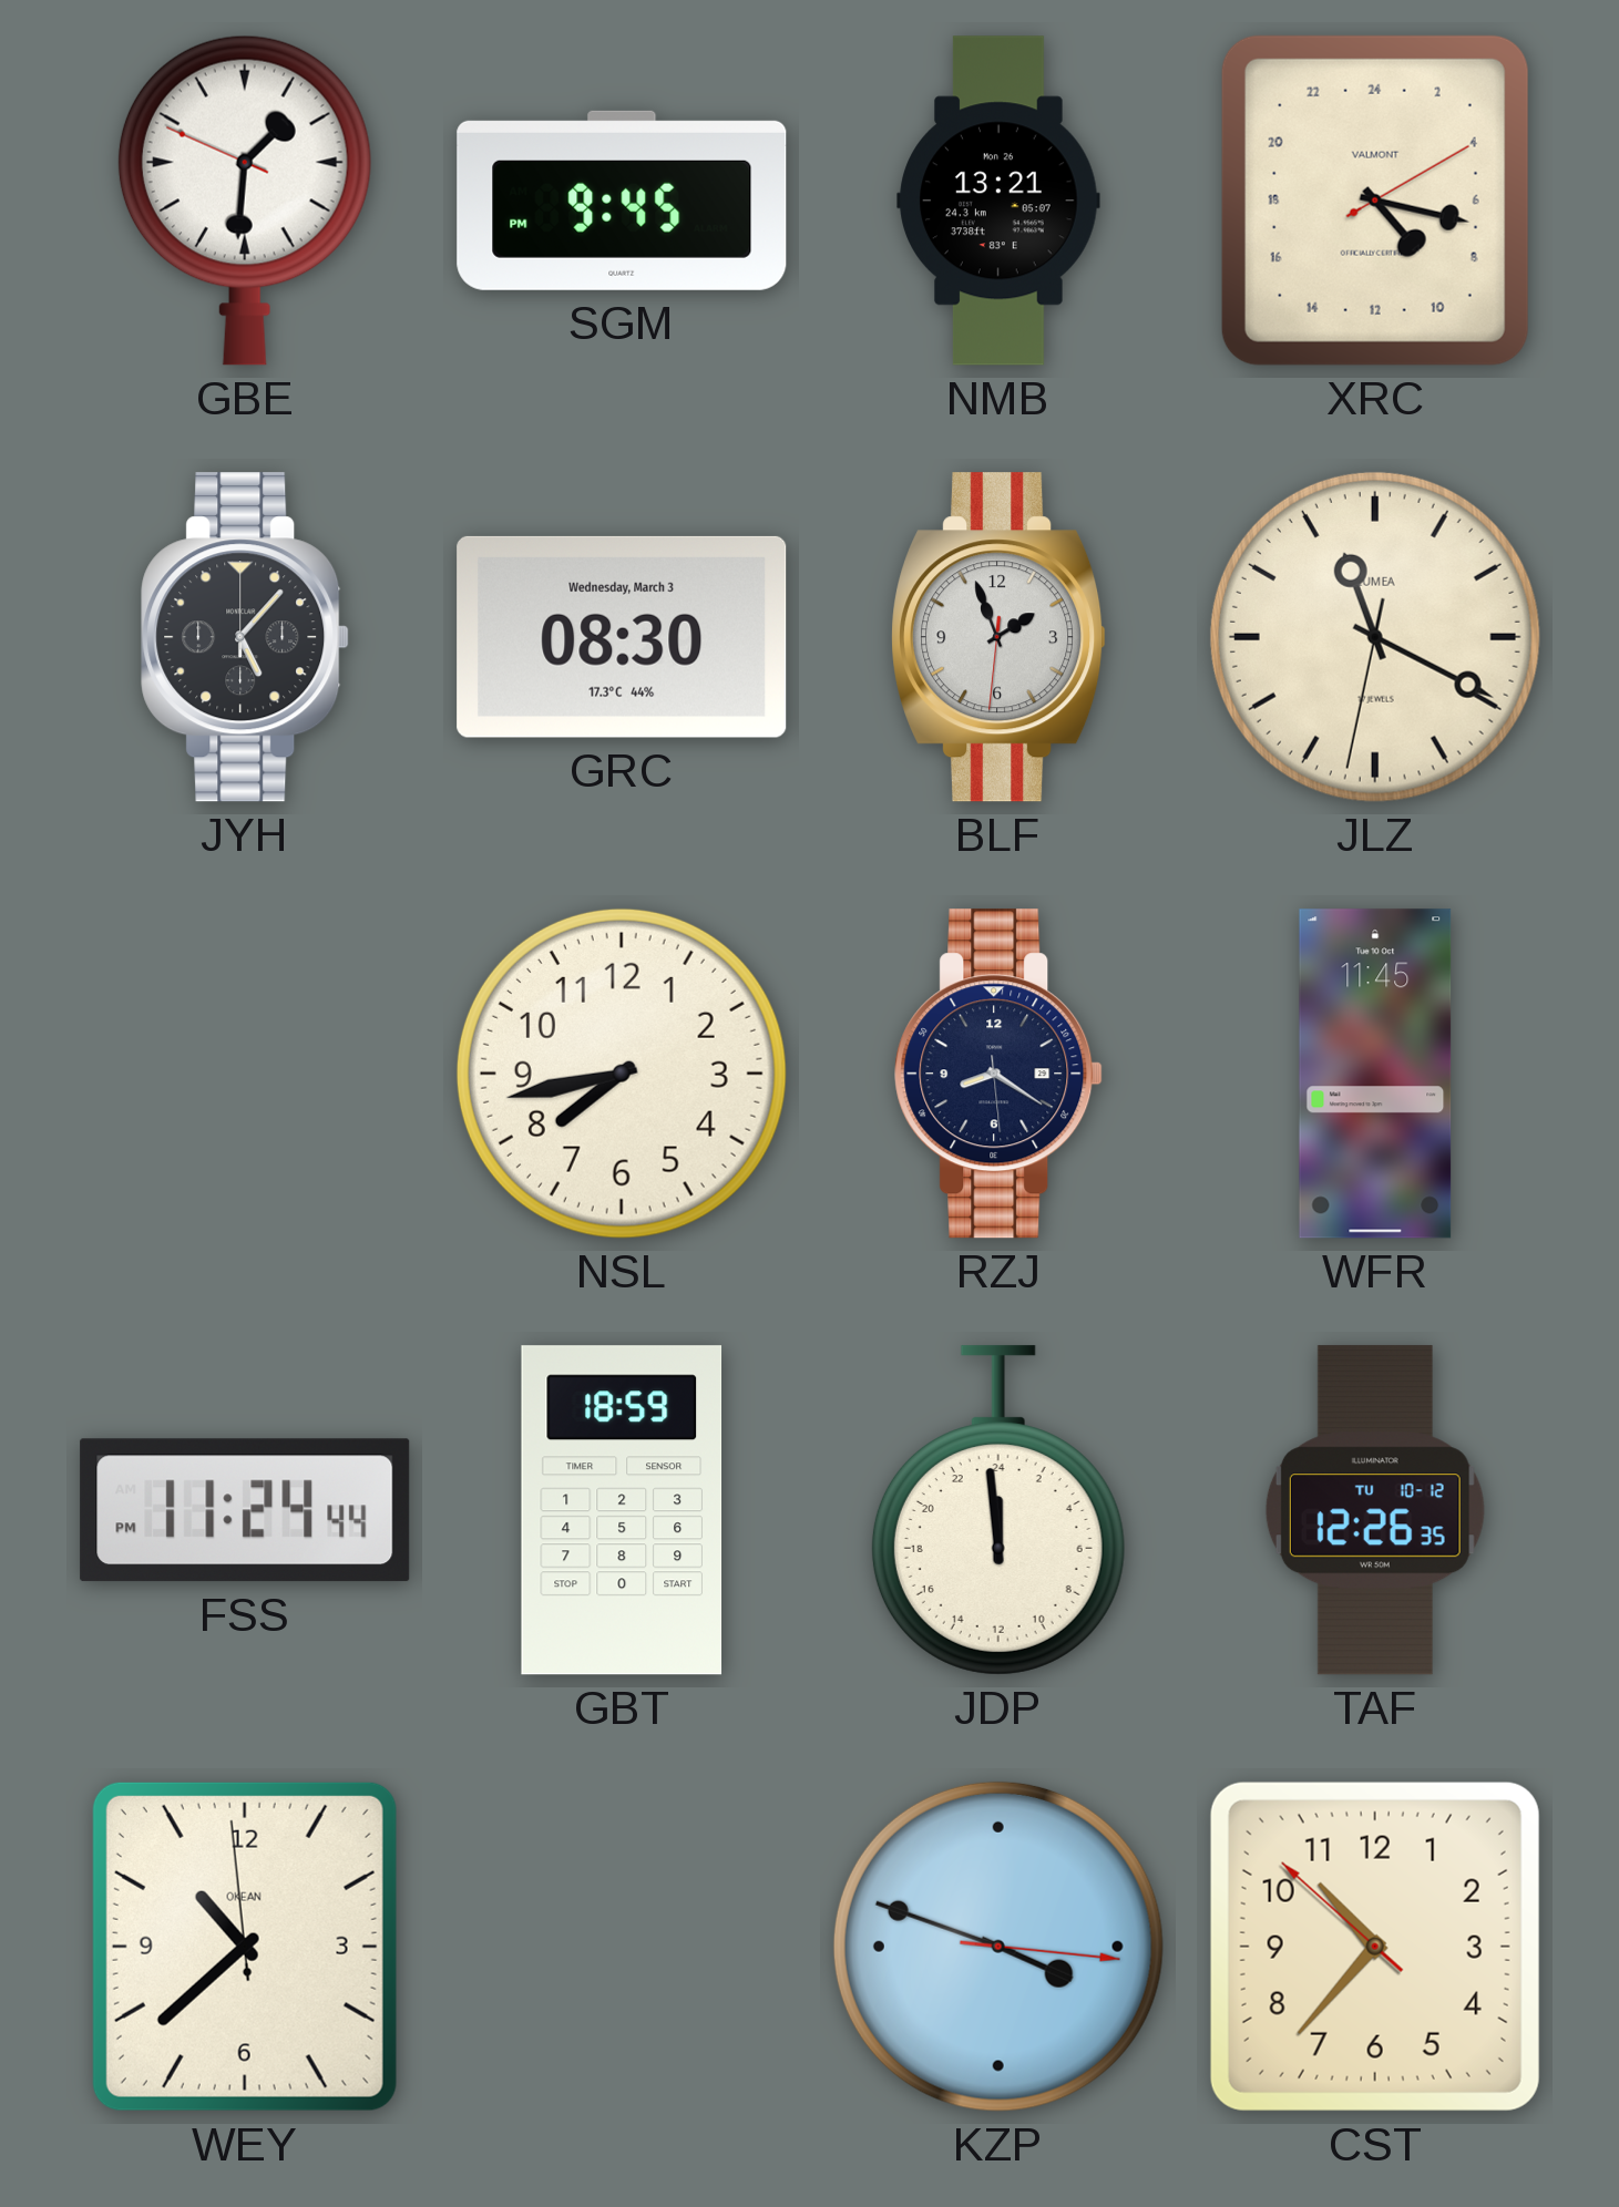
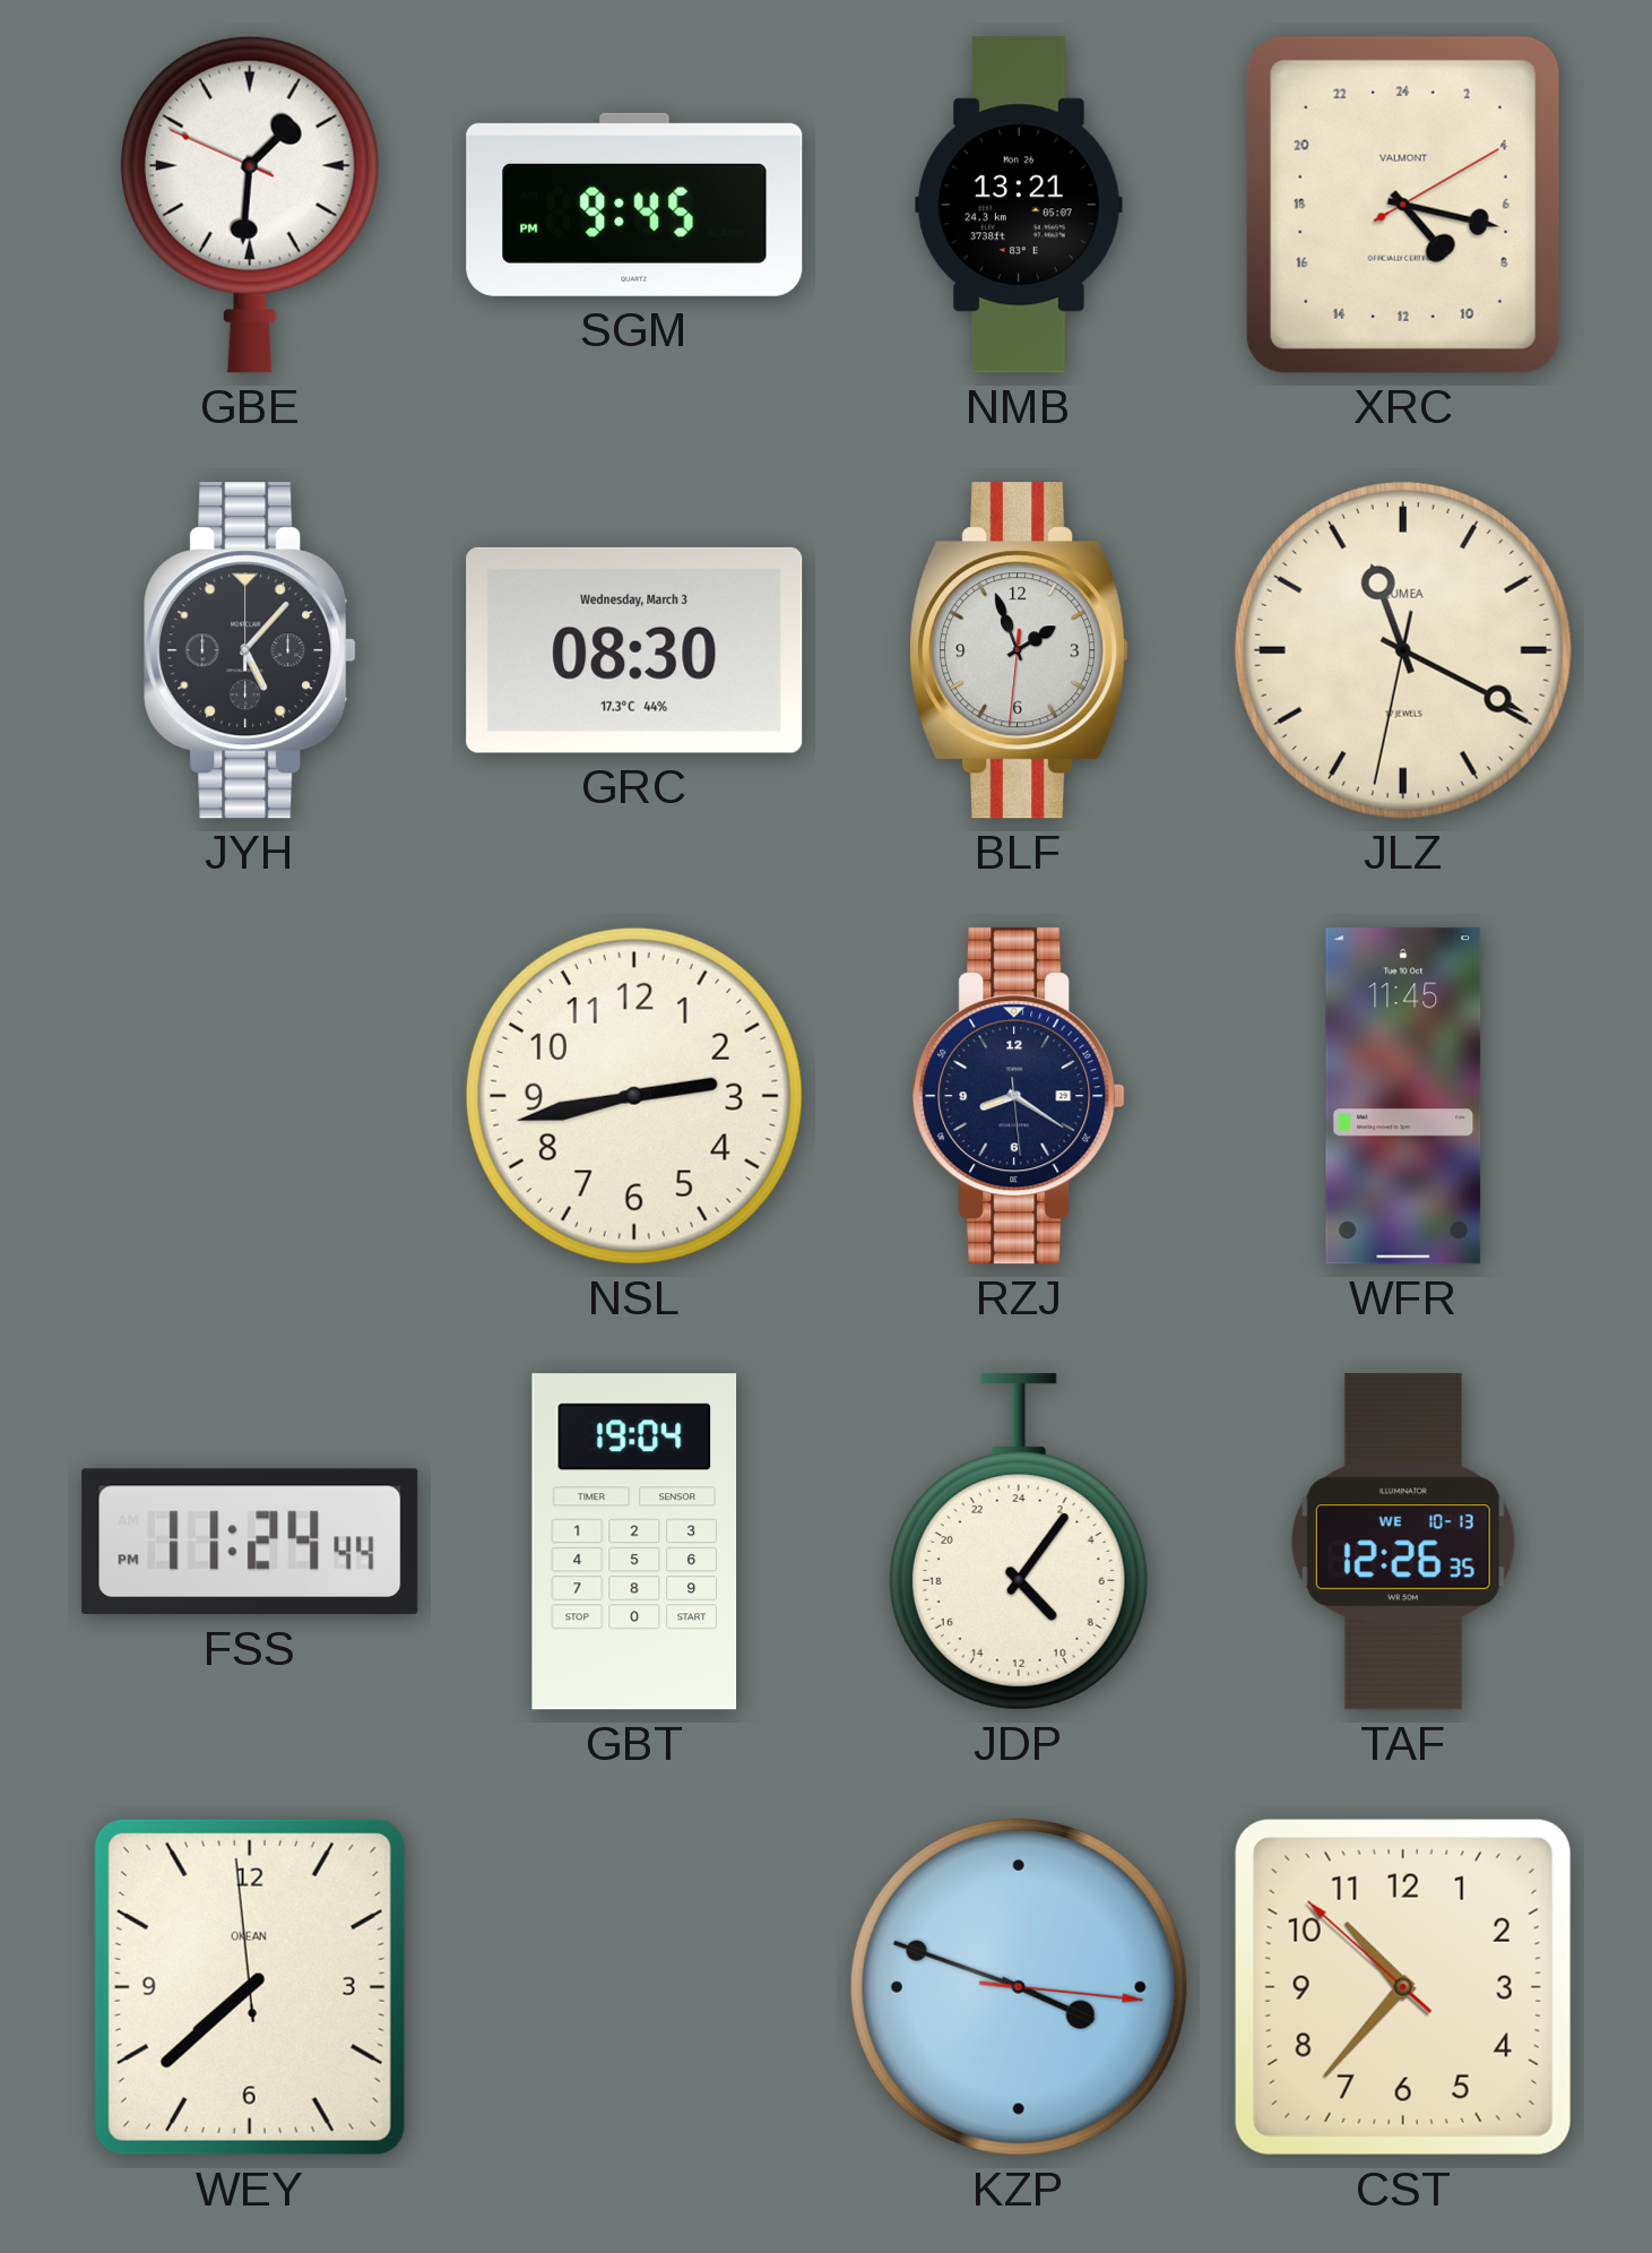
NSL: 7:43 -> 2:43 (634, 1096)
GBT: 18:59 -> 19:04 (634, 1542)
JDP: 23:59 -> 9:06 (1019, 1542)
TAF date: TU 10-12 -> WE 10-13 (1403, 1542)
WEY: 10:37 -> 7:37 (250, 1987)
